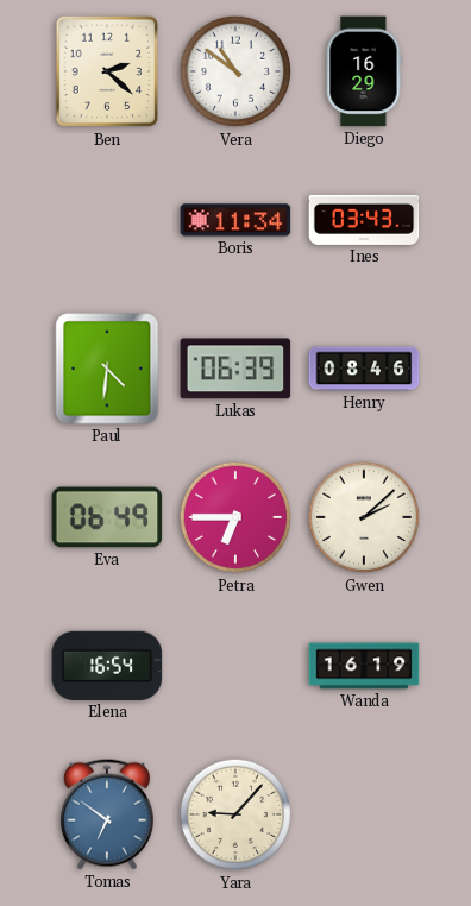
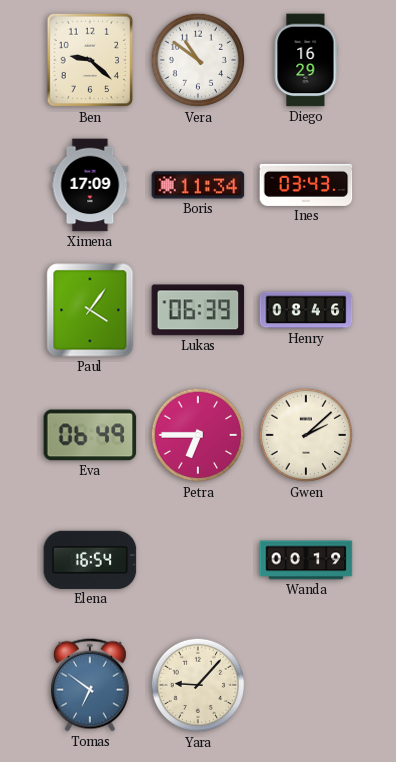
Ben: 2:22 -> 9:22 (90, 60)
Ximena: none -> 17:09 (90, 185)
Paul: 4:31 -> 4:06 (90, 310)
Wanda: 16:19 -> 00:19 (306, 560)
